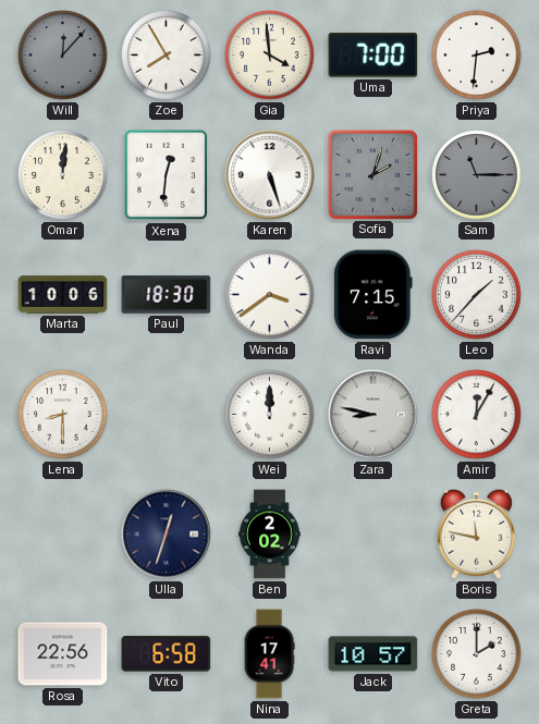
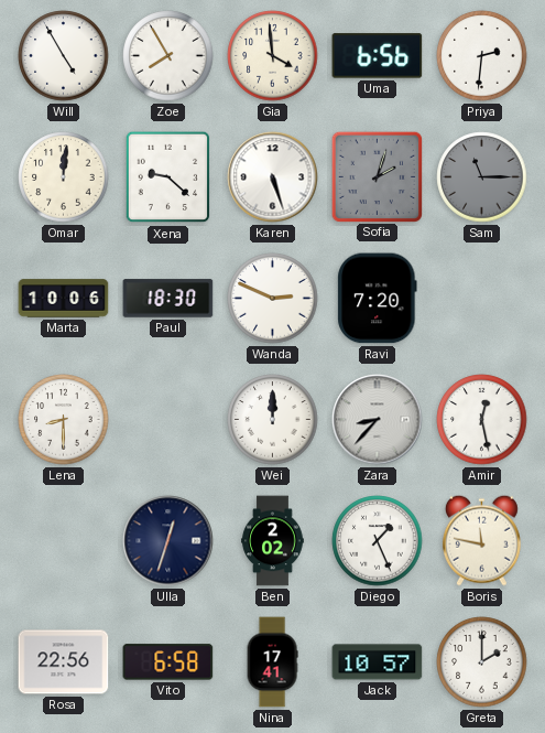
Will: 12:07 -> 4:55 (64, 56)
Will dial: grey -> white (64, 56)
Uma: 7:00 -> 6:56 (378, 56)
Xena: 12:31 -> 9:22 (168, 177)
Wanda: 3:39 -> 2:49 (273, 299)
Ravi: 7:15 -> 7:20 (378, 299)
Leo: 1:37 -> none (477, 295)
Zara: 8:47 -> 8:37 (378, 420)
Amir: 12:05 -> 12:28 (482, 420)
Diego: none -> 1:26 (378, 541)
